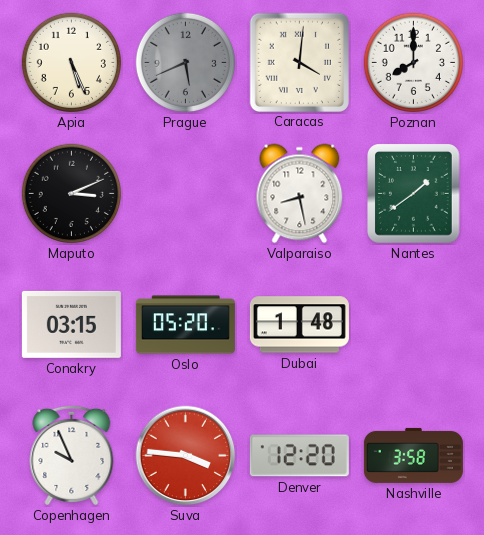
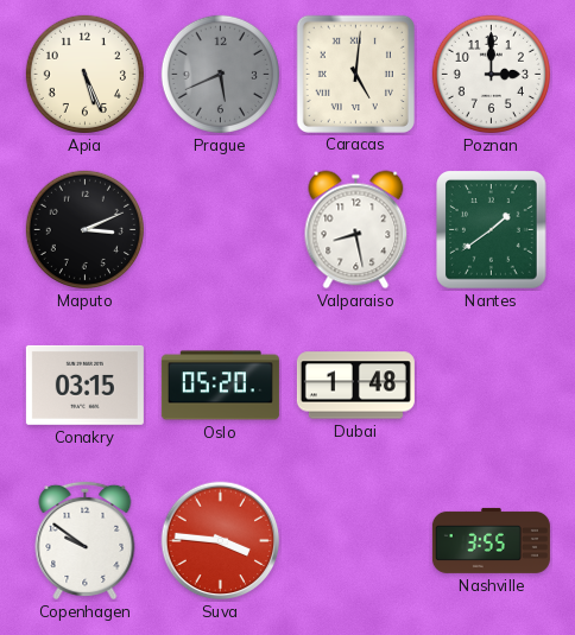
Caracas: 4:01 -> 5:01 (355, 74)
Poznan: 8:00 -> 3:00 (491, 74)
Copenhagen: 9:56 -> 9:51 (86, 540)
Denver: 12:20 -> none (299, 456)
Nashville: 3:58 -> 3:55 (491, 540)
